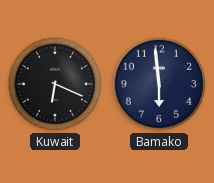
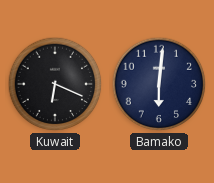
Bamako: 5:59 -> 6:01 (159, 84)
